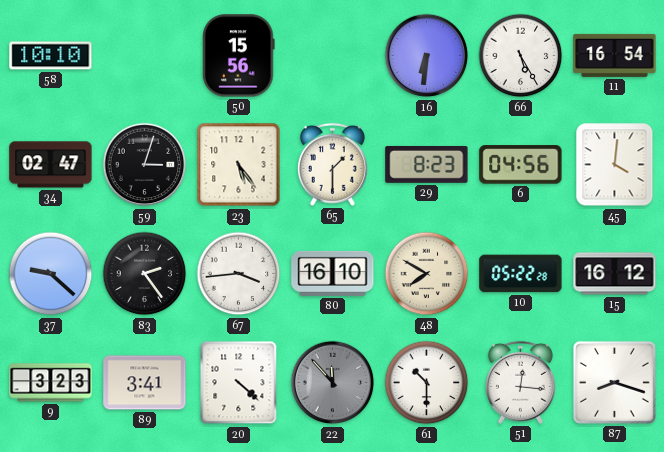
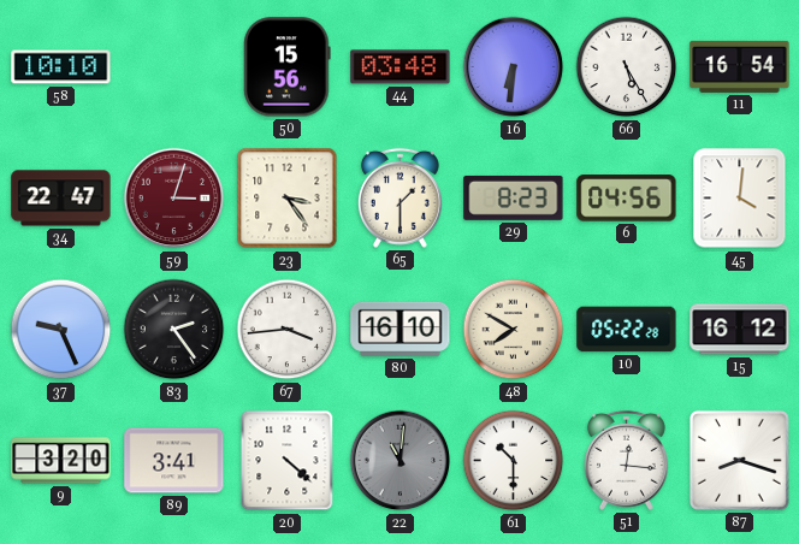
44: none -> 03:48 (401, 67)
34: 02:47 -> 22:47 (61, 199)
59 dial: black -> burgundy (174, 199)
23: 5:24 -> 3:24 (288, 199)
37: 9:22 -> 9:26 (61, 330)
9: 3:23 -> 3:20 (61, 461)
22: 11:53 -> 11:01 (401, 461)
